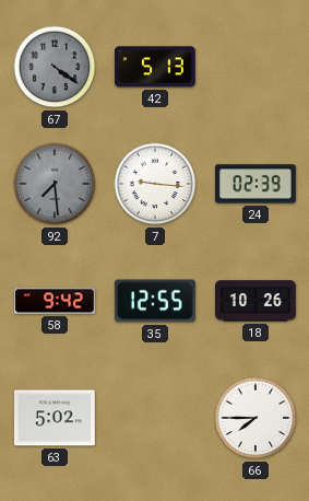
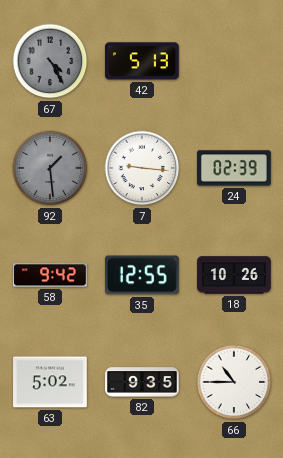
67: 4:21 -> 4:25 (50, 61)
92: 7:29 -> 1:29 (50, 168)
82: none -> 9:35 (142, 382)
66: 7:45 -> 10:45 (234, 382)
